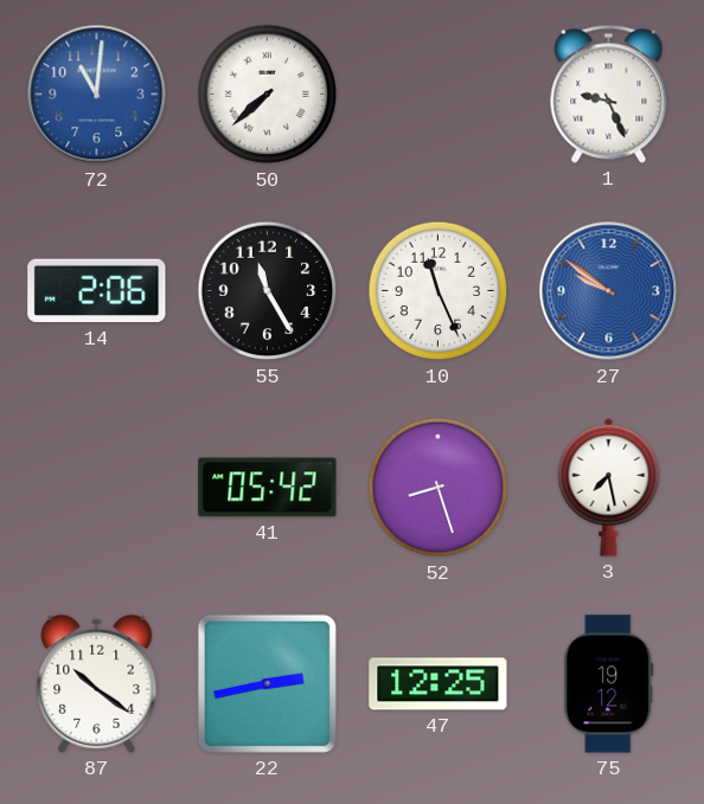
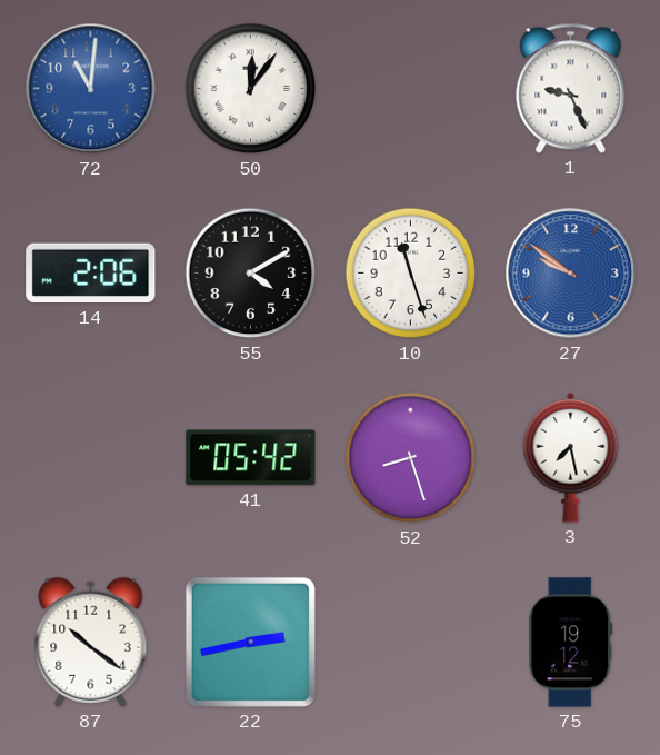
50: 7:38 -> 12:06 (251, 89)
55: 11:25 -> 4:10 (251, 274)
10: 11:26 -> 11:27 (411, 274)
47: 12:25 -> none (439, 684)
